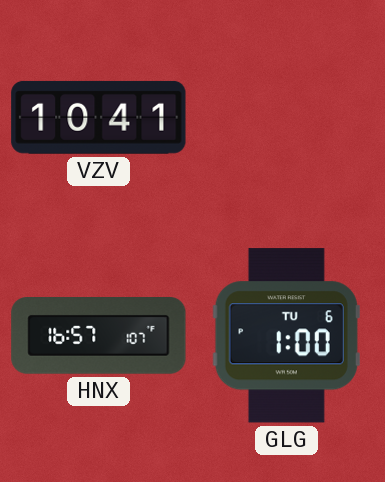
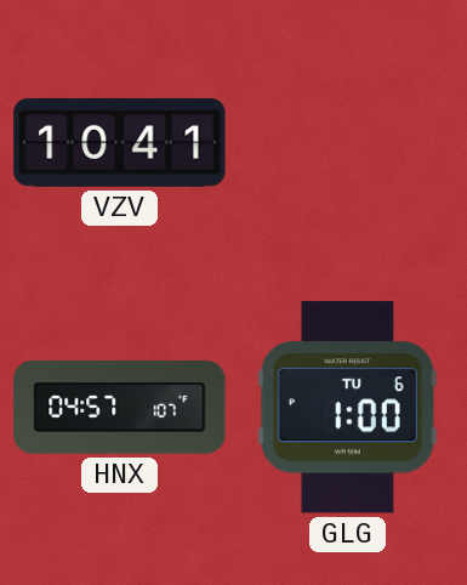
HNX: 16:57 -> 04:57 (120, 408)
